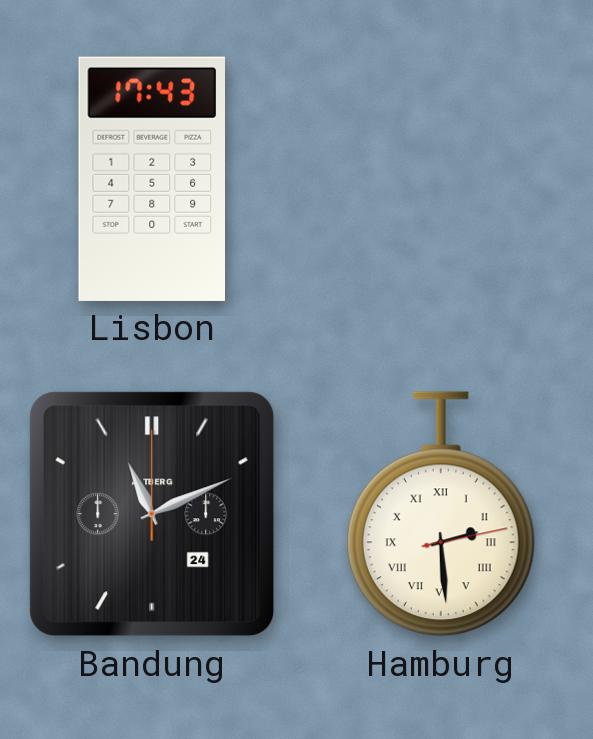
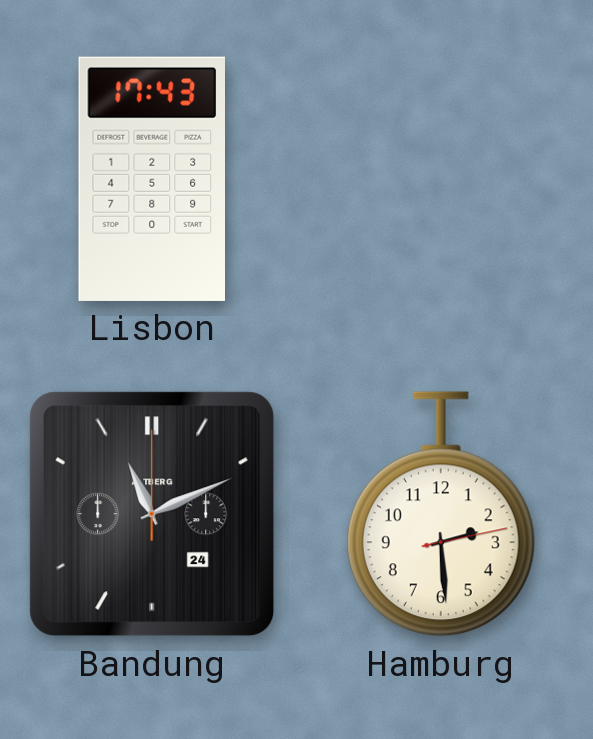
Hamburg numerals: Roman -> Arabic (441, 514)
